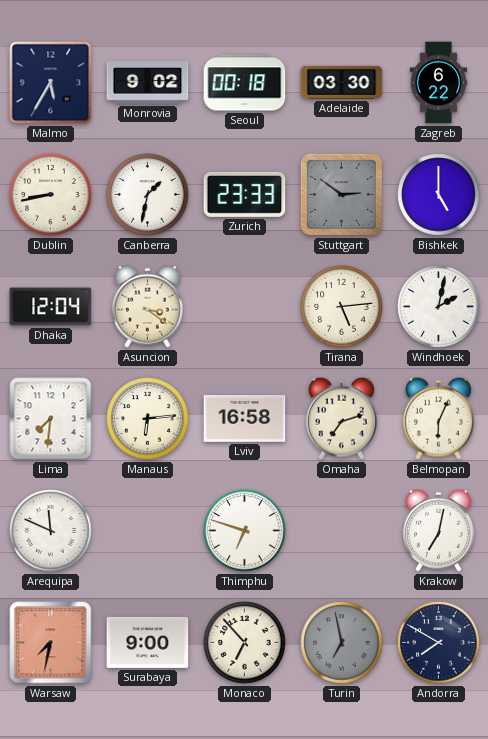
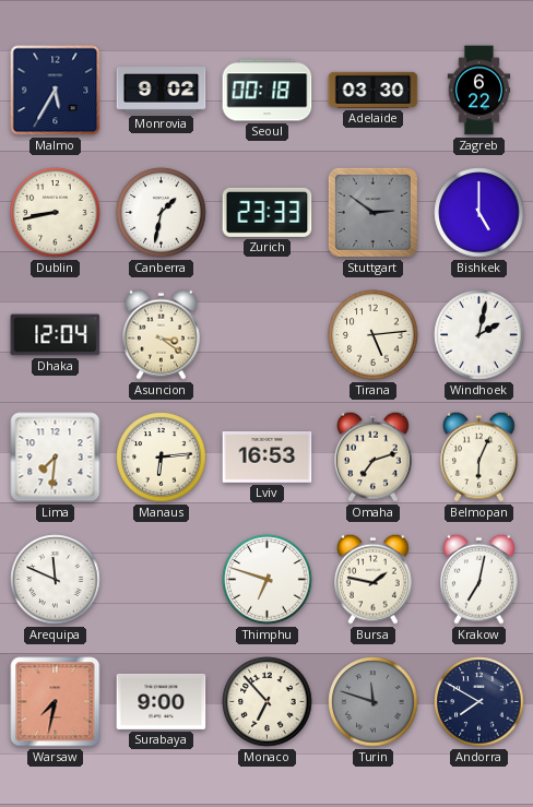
Lviv: 16:58 -> 16:53 (268, 458)
Bursa: none -> 1:47 (372, 579)
Turin: 6:58 -> 11:48 (374, 702)
